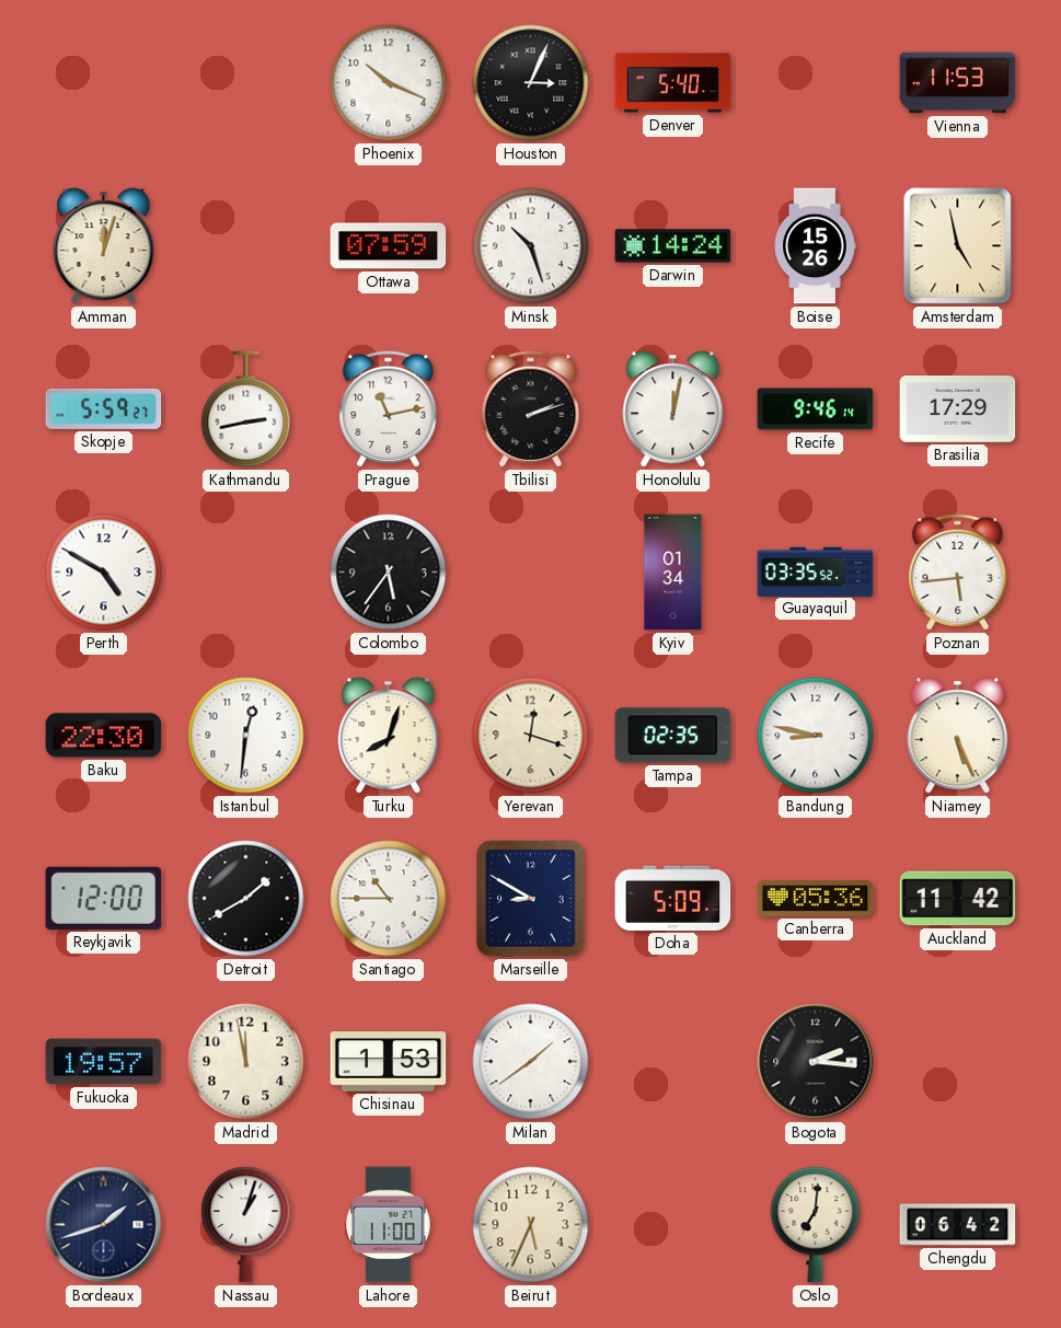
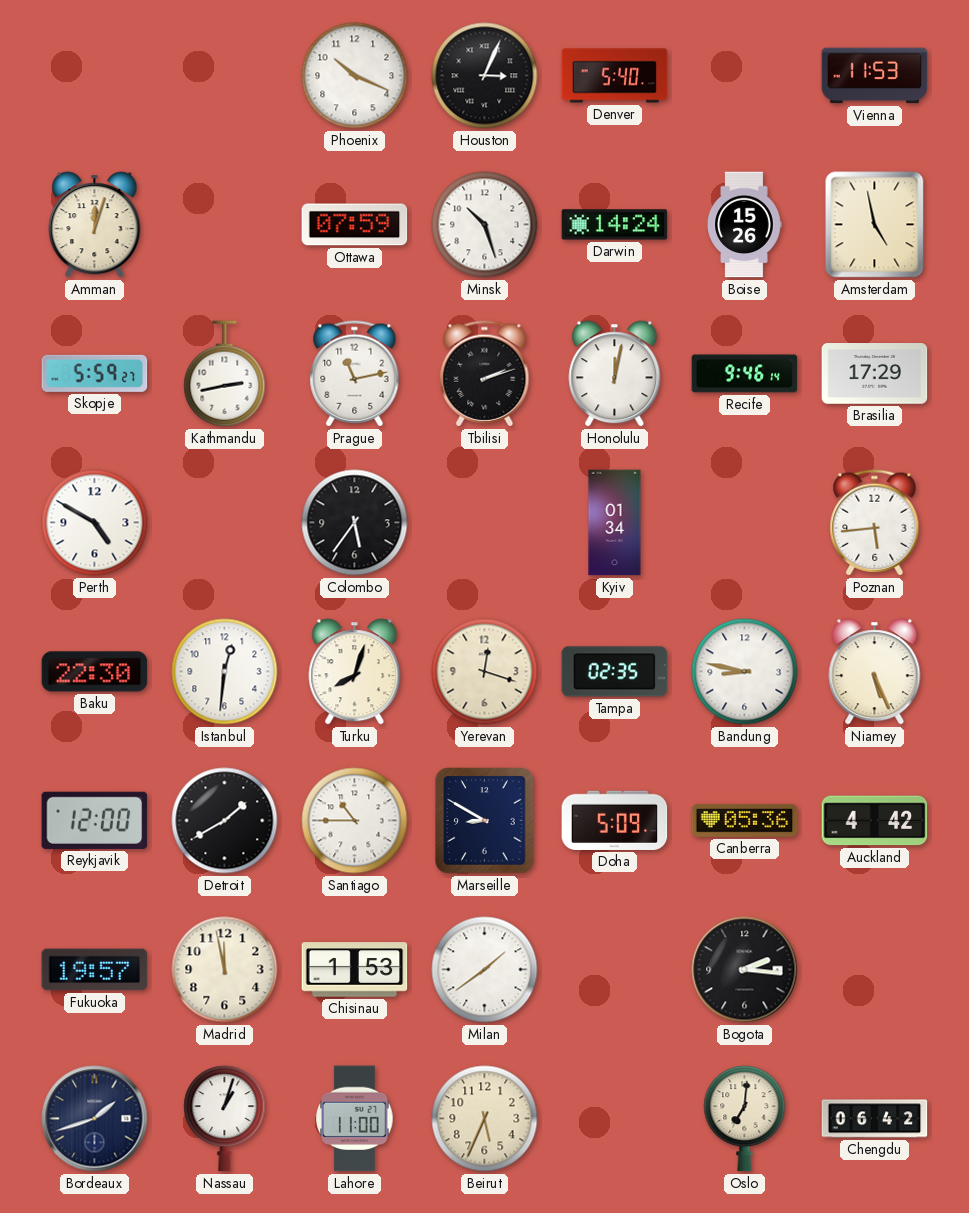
Guayaquil: 03:35 -> none (816, 571)
Auckland: 11:42 -> 4:42 (875, 821)
